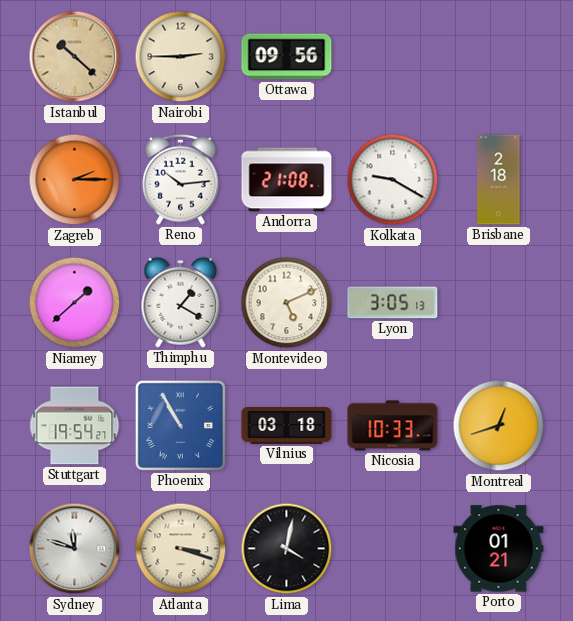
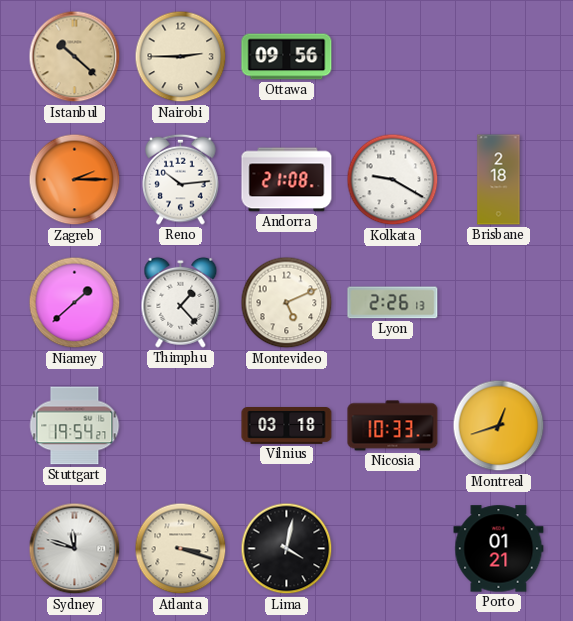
Thimphu: 1:20 -> 1:23 (181, 302)
Lyon: 3:05 -> 2:26 (393, 303)
Phoenix: 10:55 -> none (180, 425)
